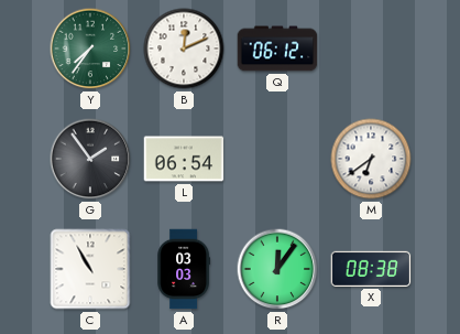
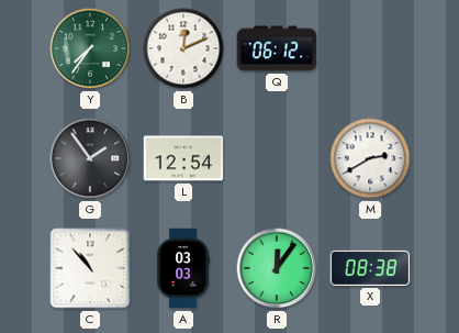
L: 06:54 -> 12:54 (183, 158)
M: 6:39 -> 2:40 (370, 158)
C: 10:55 -> 10:53 (90, 268)
